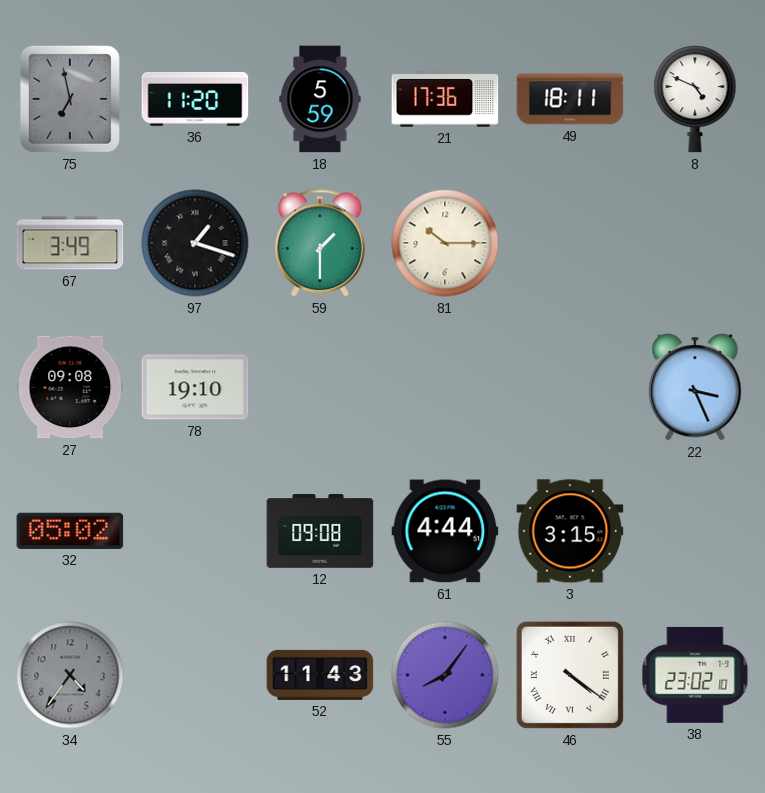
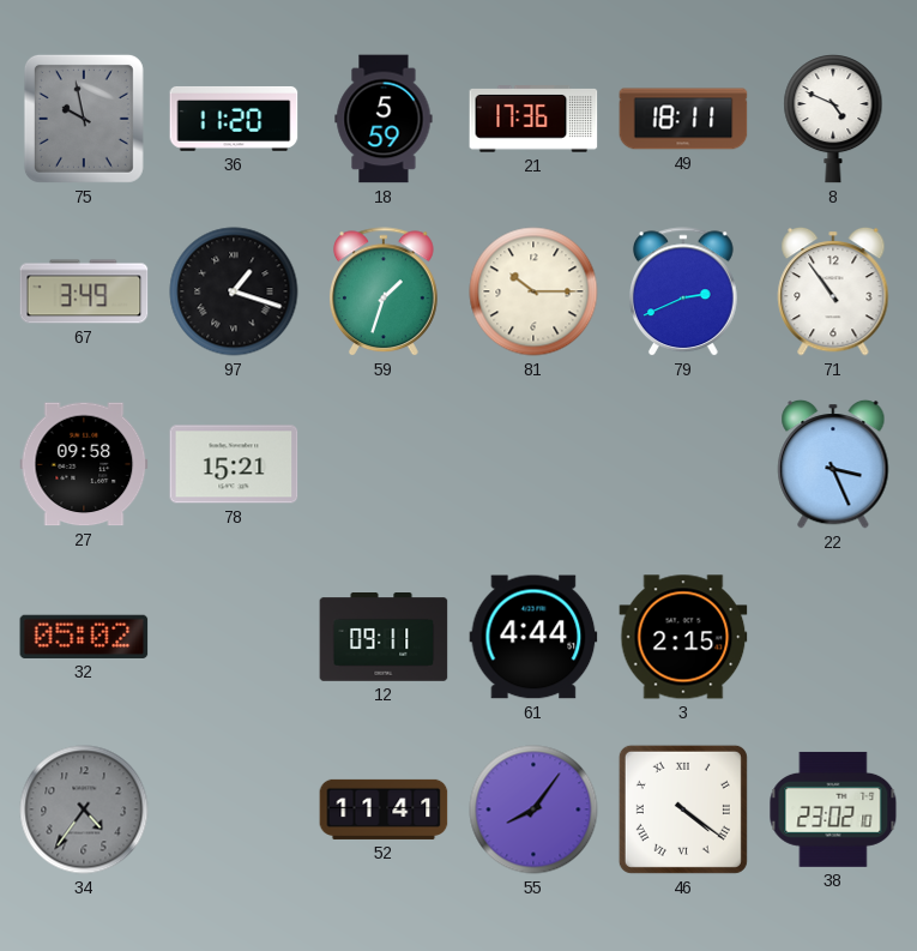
75: 6:58 -> 9:58 (84, 119)
59: 1:30 -> 1:33 (384, 293)
79: none -> 2:41 (683, 293)
71: none -> 10:54 (833, 291)
27: 09:08 -> 09:58 (84, 464)
78: 19:10 -> 15:21 (234, 464)
12: 09:08 -> 09:11 (384, 638)
3: 3:15 -> 2:15 (683, 637)
52: 11:43 -> 11:41 (384, 809)
